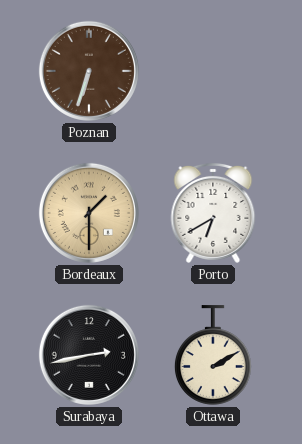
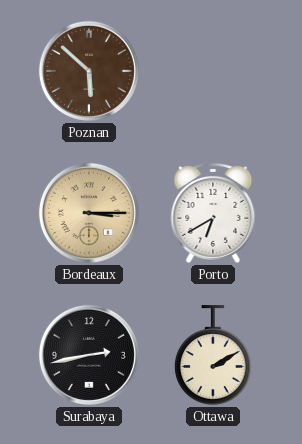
Poznan: 6:33 -> 5:52 (89, 71)
Bordeaux: 1:30 -> 3:15 (89, 213)
